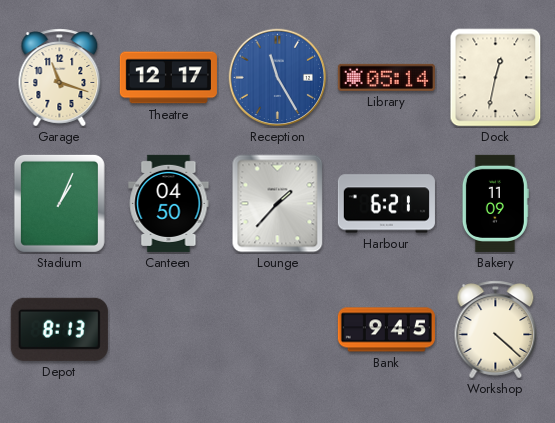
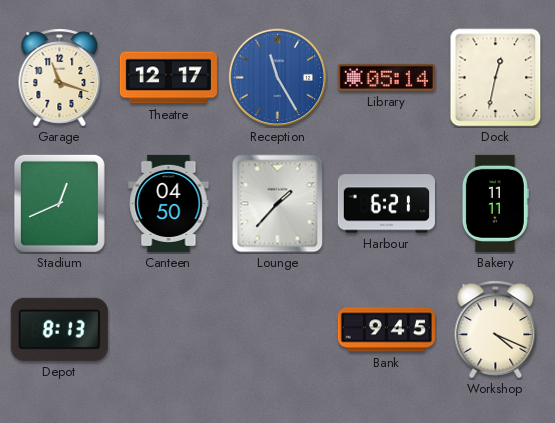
Stadium: 1:04 -> 12:41 (59, 203)
Bakery: 11:09 -> 11:11 (495, 203)
Workshop: 4:22 -> 4:19 (496, 330)
